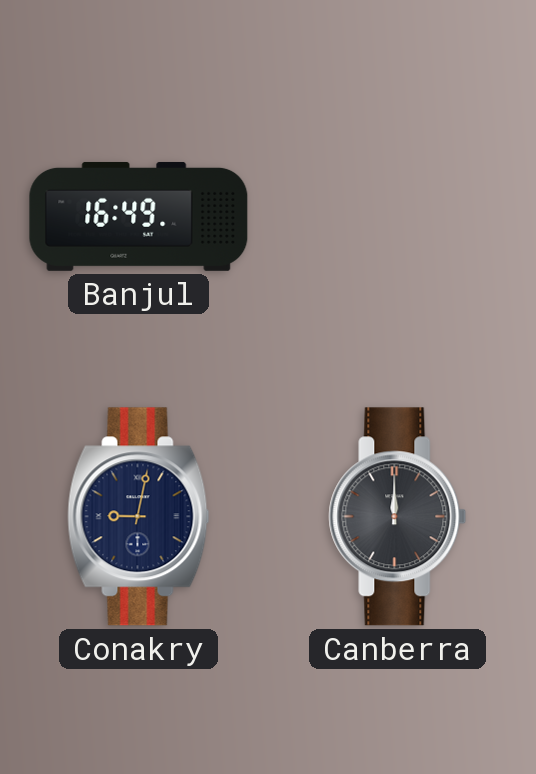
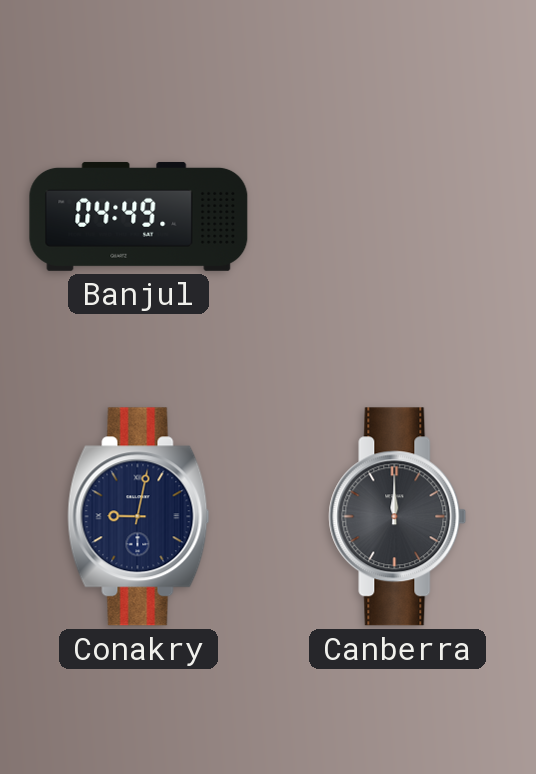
Banjul: 16:49 -> 04:49 (139, 216)
